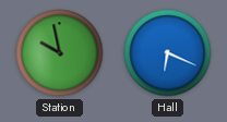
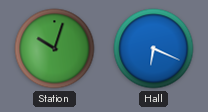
Station: 9:58 -> 10:03 (55, 49)
